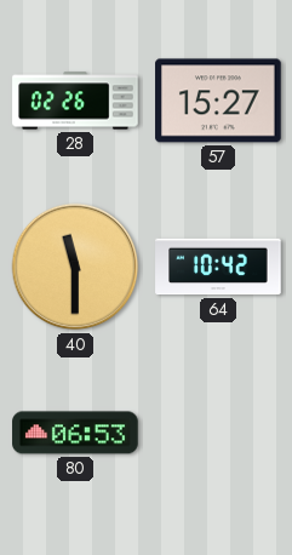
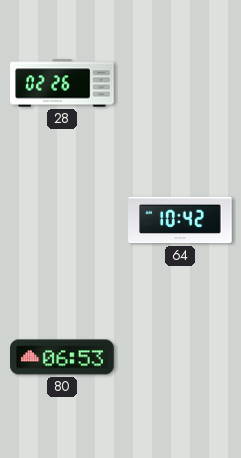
57: 15:27 -> none (218, 101)
40: 11:30 -> none (75, 267)
